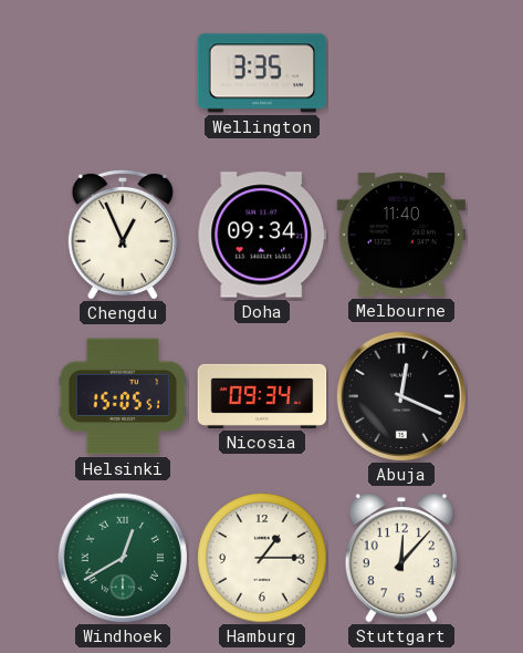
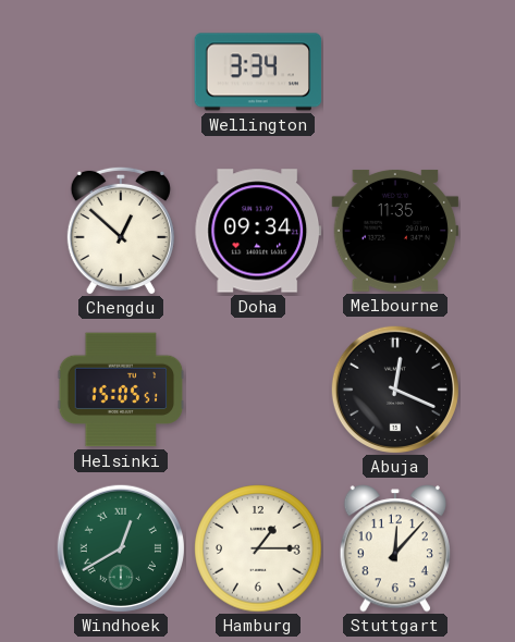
Wellington: 3:35 -> 3:34 (258, 72)
Chengdu: 12:56 -> 12:52 (121, 231)
Melbourne: 11:40 -> 11:35 (395, 231)
Nicosia: 09:34 -> none (262, 396)
